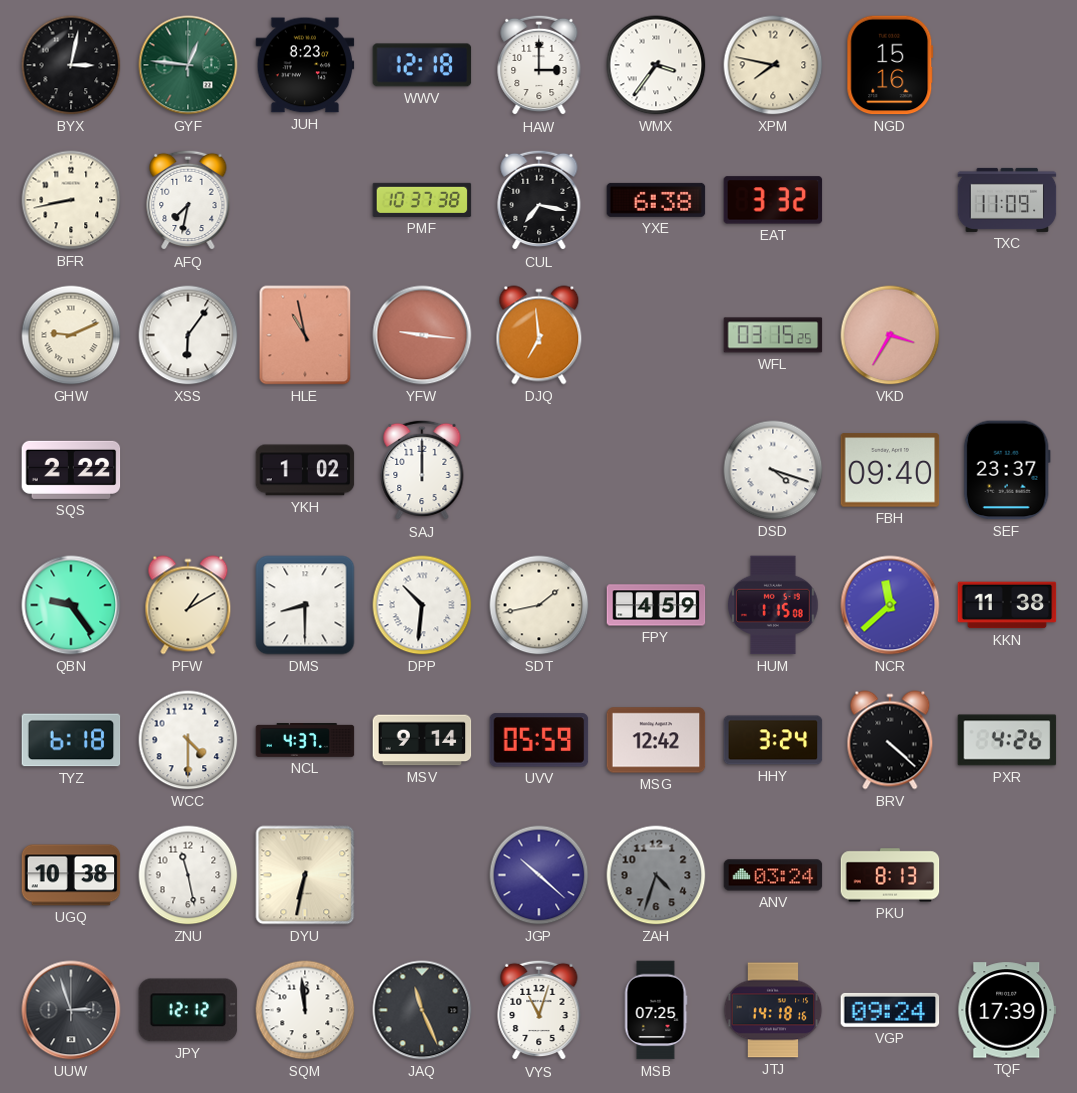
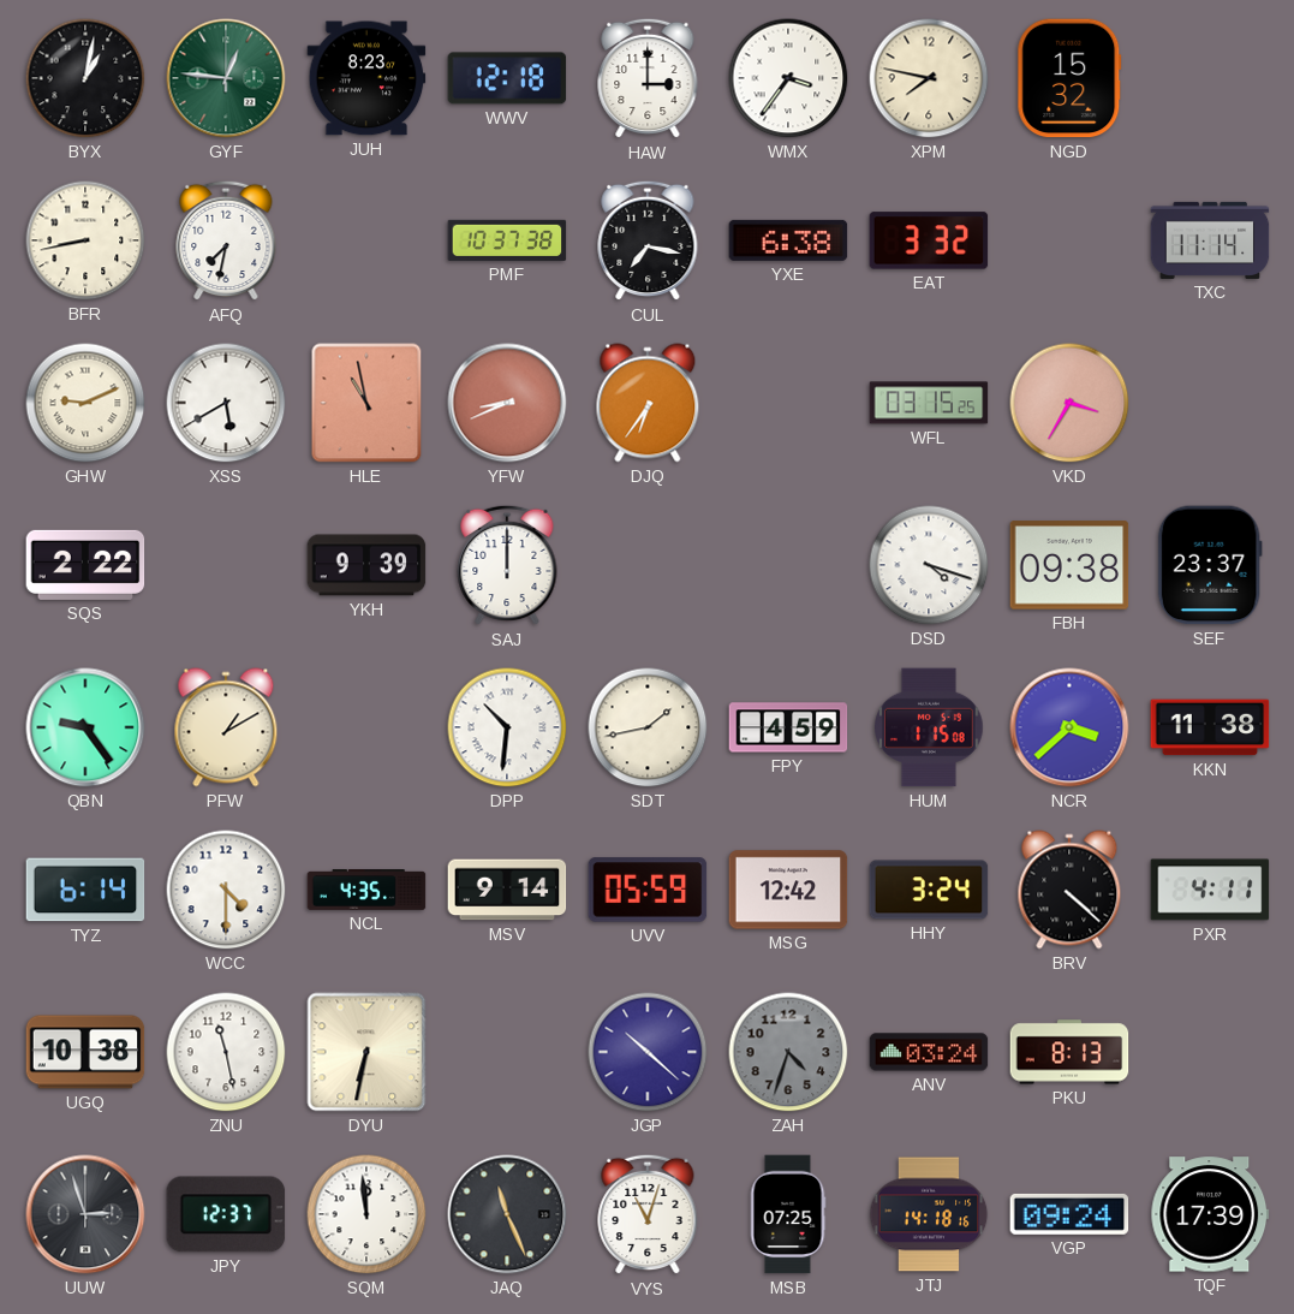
BYX: 3:02 -> 1:02 (85, 78)
NGD: 15:16 -> 15:32 (1069, 78)
TXC: 11:09 -> 11:14 (1210, 240)
XSS: 6:06 -> 5:40 (226, 403)
YFW: 9:16 -> 8:41 (507, 403)
DJQ: 6:59 -> 6:36 (648, 403)
YKH: 1:02 -> 9:39 (366, 565)
FBH: 09:40 -> 09:38 (1069, 565)
DMS: 8:30 -> none (305, 605)
NCR: 11:38 -> 3:38 (1069, 727)
TYZ: 6:18 -> 6:14 (85, 890)
NCL: 4:37 -> 4:35 (366, 891)
PXR: 4:26 -> 4:11 (1210, 890)
JPY: 12:12 -> 12:37 (226, 1214)
